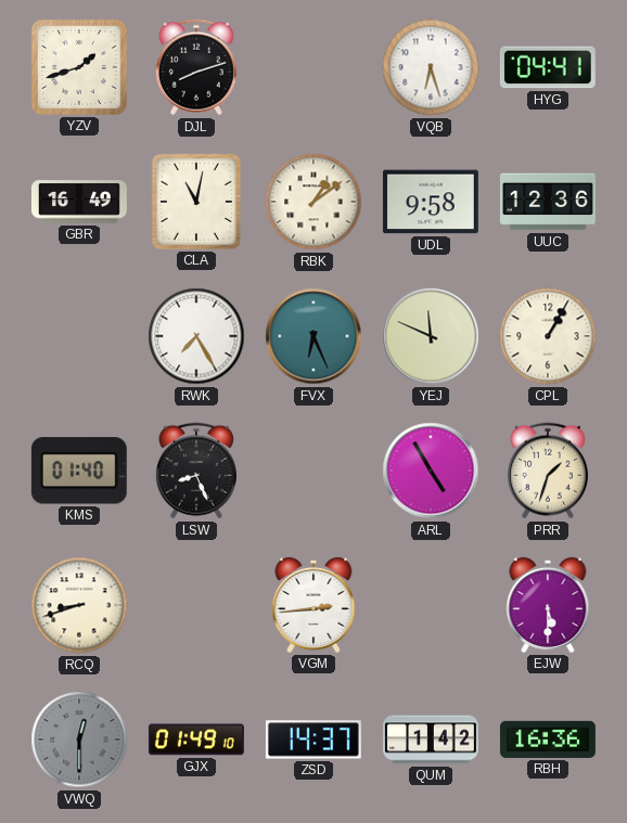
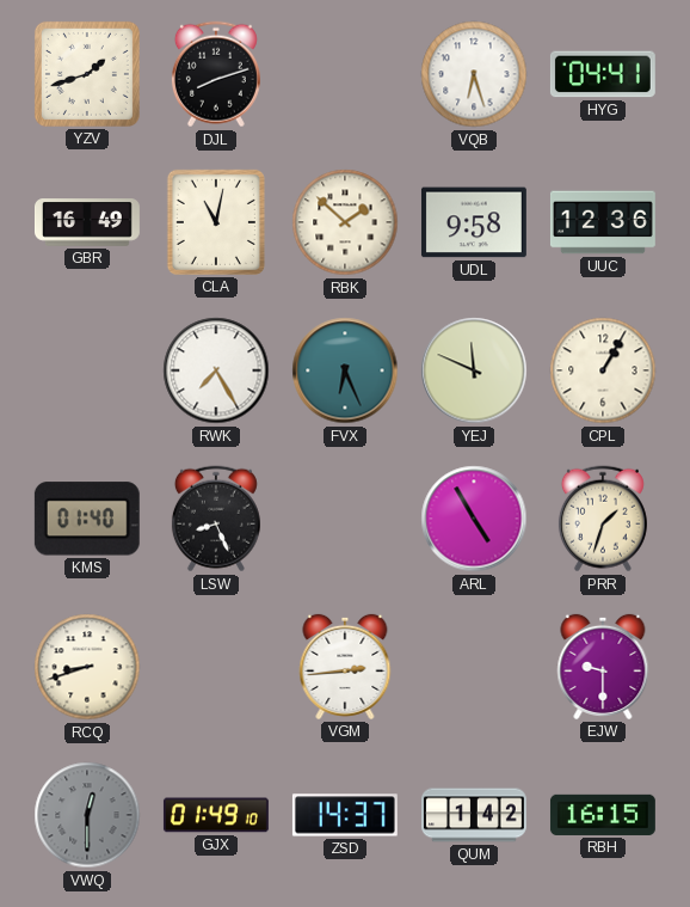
RBK: 1:09 -> 1:52 (345, 222)
EJW: 5:30 -> 9:30 (603, 667)
RBH: 16:36 -> 16:15 (603, 815)
